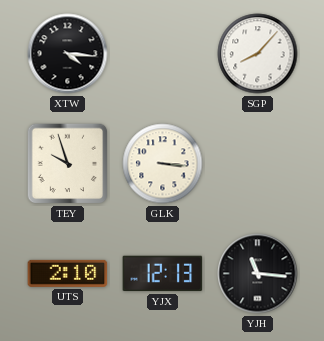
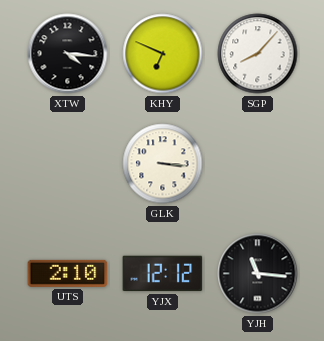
KHY: none -> 6:49 (163, 54)
TEY: 9:57 -> none (68, 164)
YJX: 12:13 -> 12:12 (163, 274)
